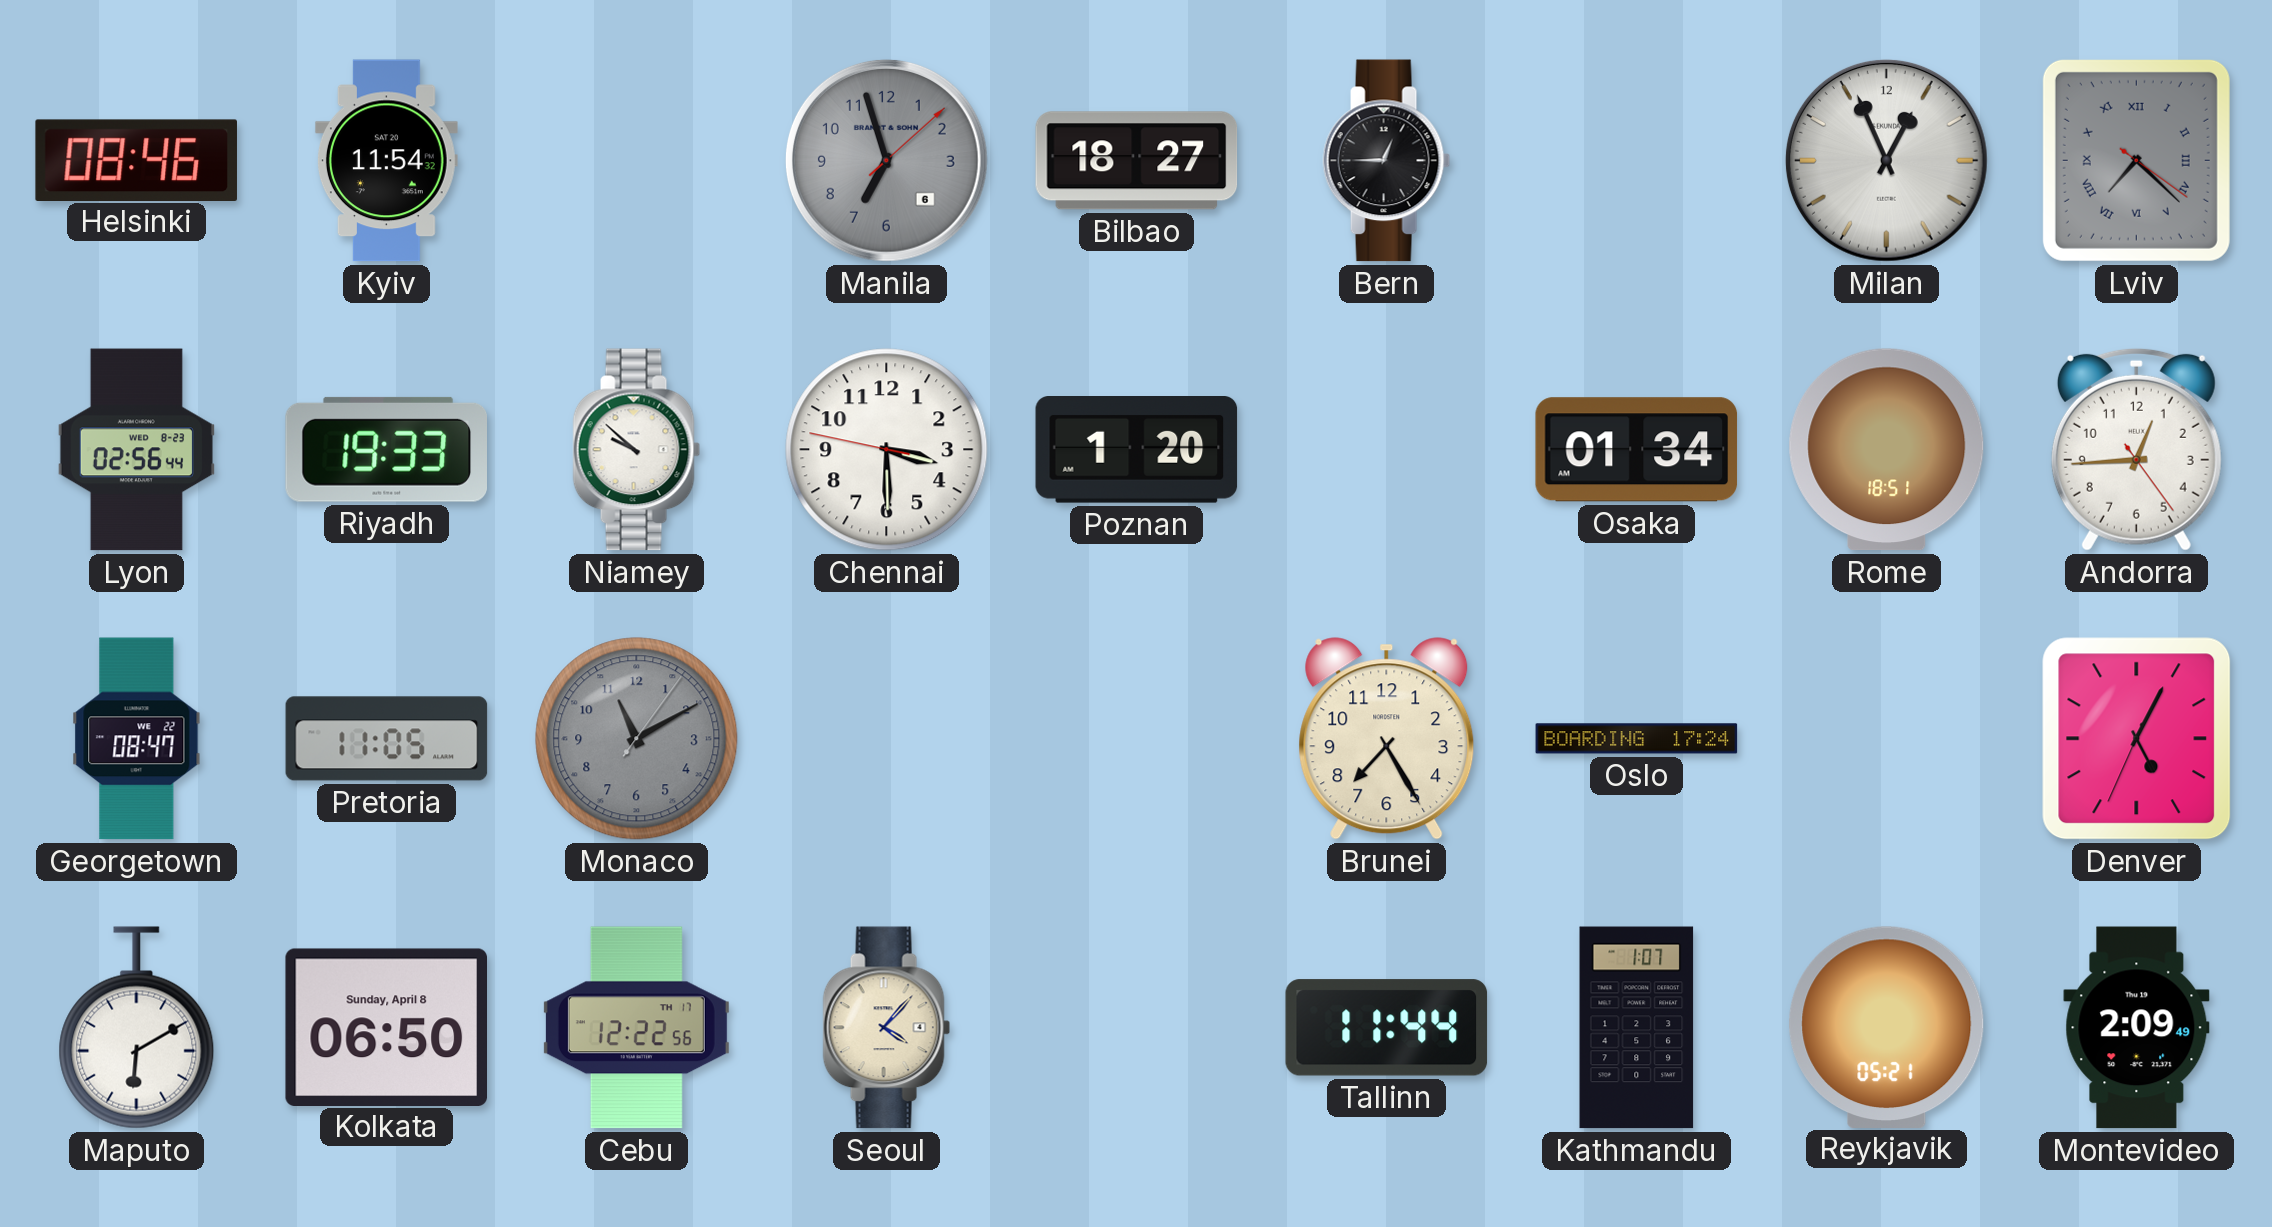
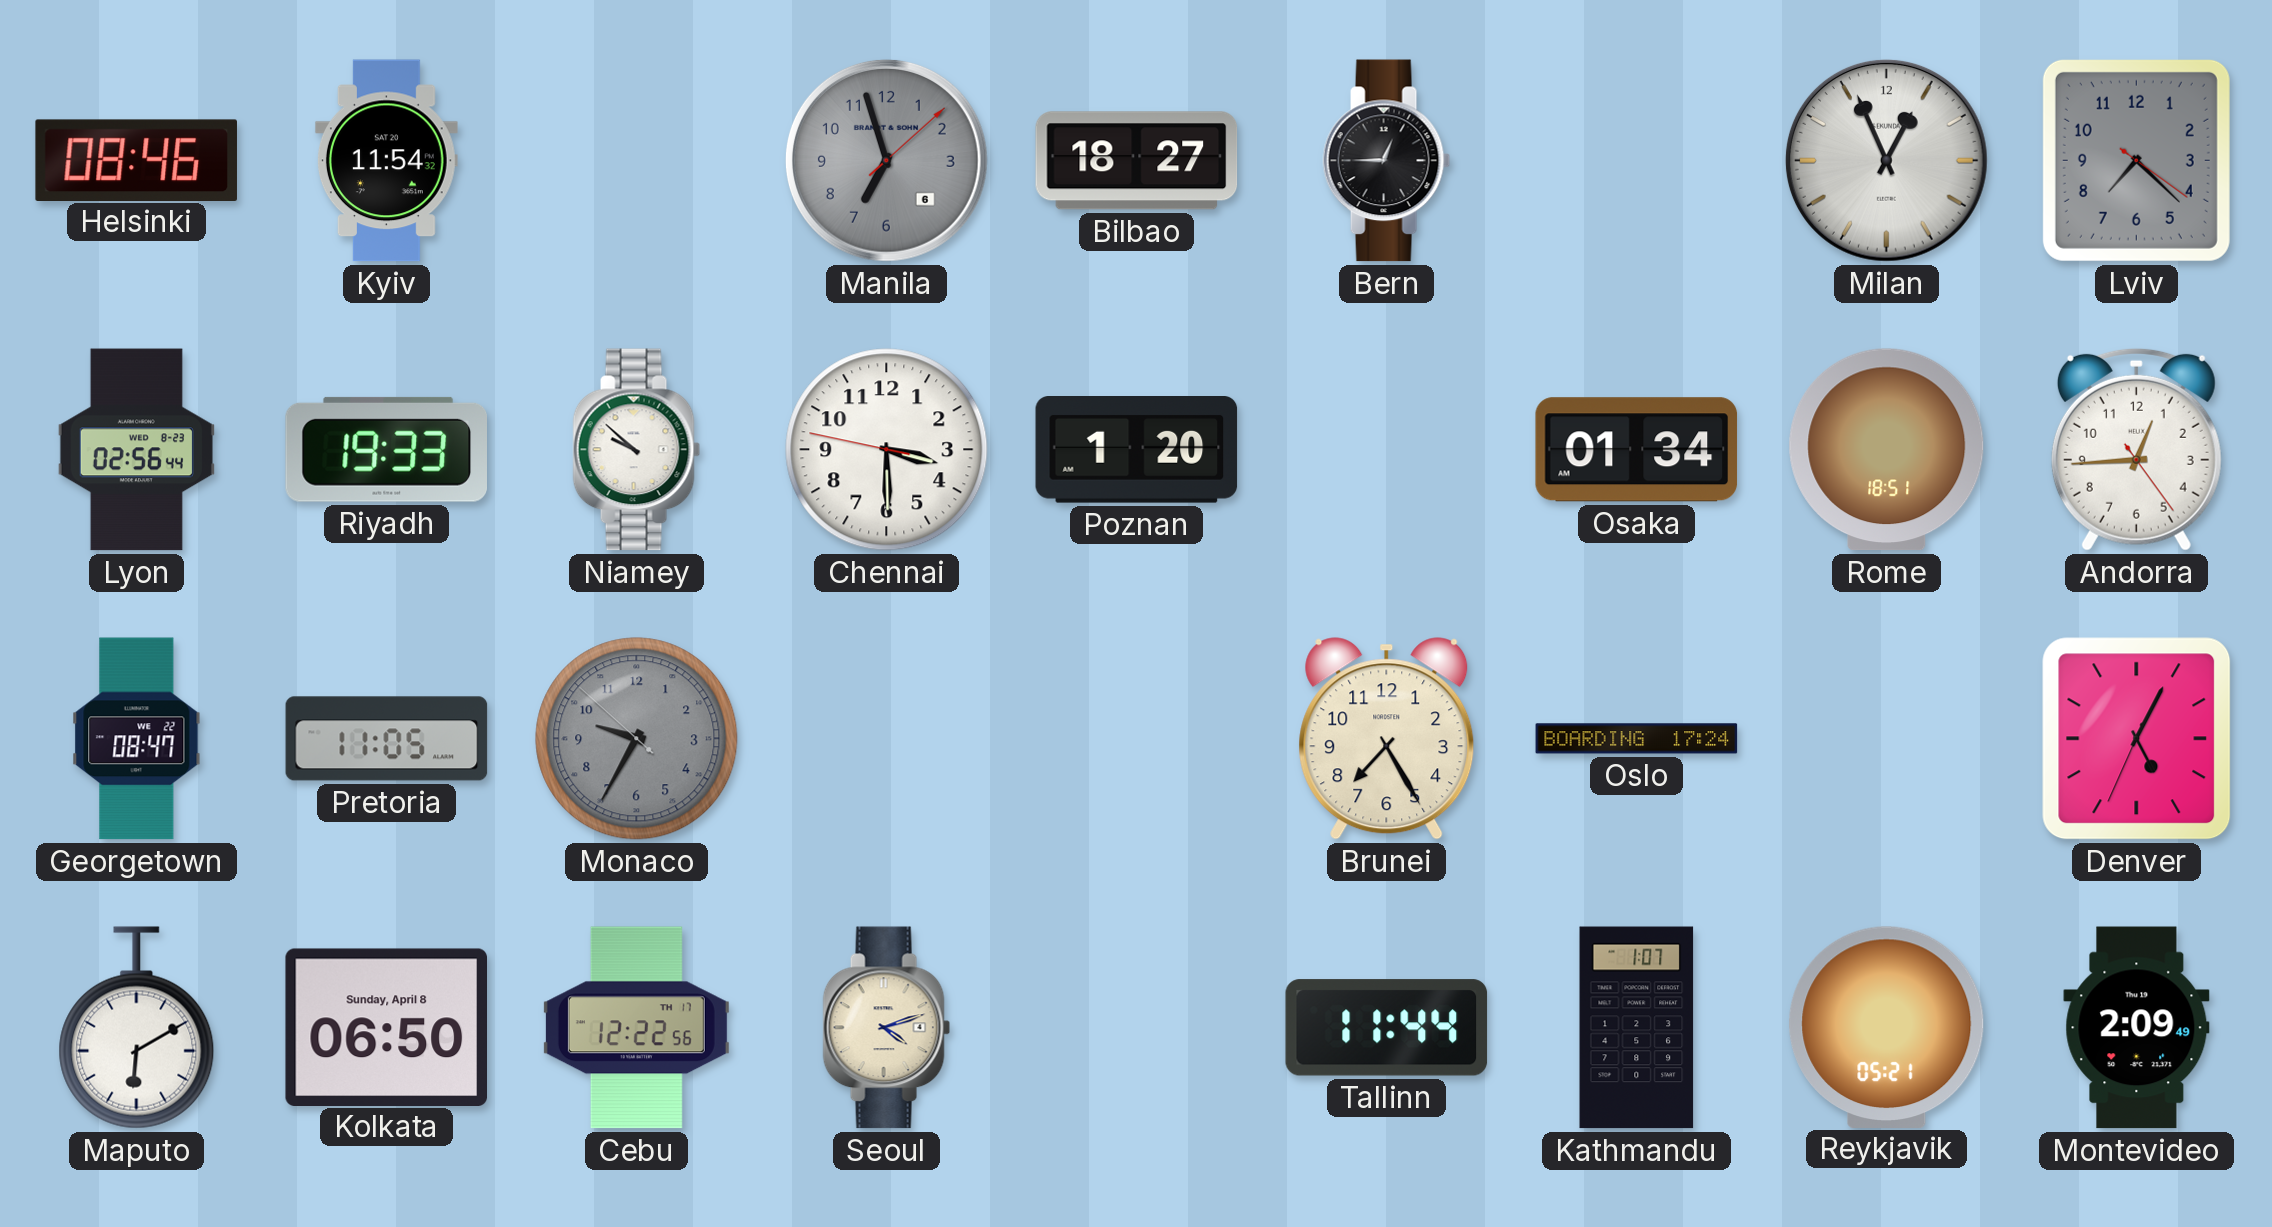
Lviv numerals: Roman -> Arabic (2136, 160)
Monaco: 11:10 -> 9:34 (637, 739)
Seoul: 4:07 -> 4:12 (887, 1028)
